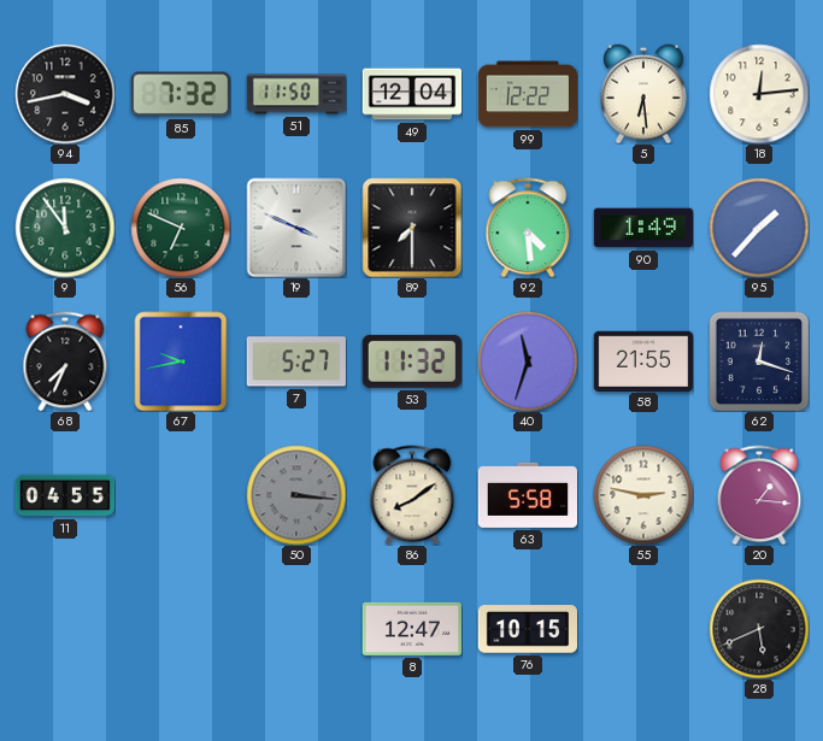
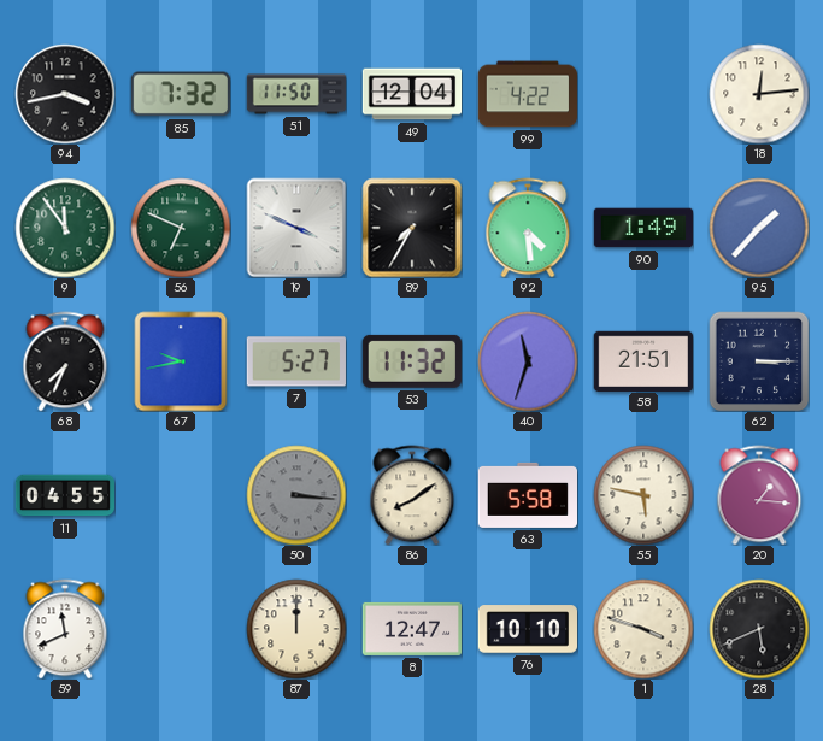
99: 12:22 -> 4:22 (527, 94)
5: 6:29 -> none (643, 94)
89: 7:30 -> 7:35 (412, 228)
58: 21:55 -> 21:51 (642, 360)
62: 12:18 -> 3:15 (759, 361)
55: 2:47 -> 5:47 (643, 495)
59: none -> 11:41 (65, 629)
87: none -> 12:00 (296, 629)
76: 10:15 -> 10:10 (528, 629)
1: none -> 3:48 (643, 629)
